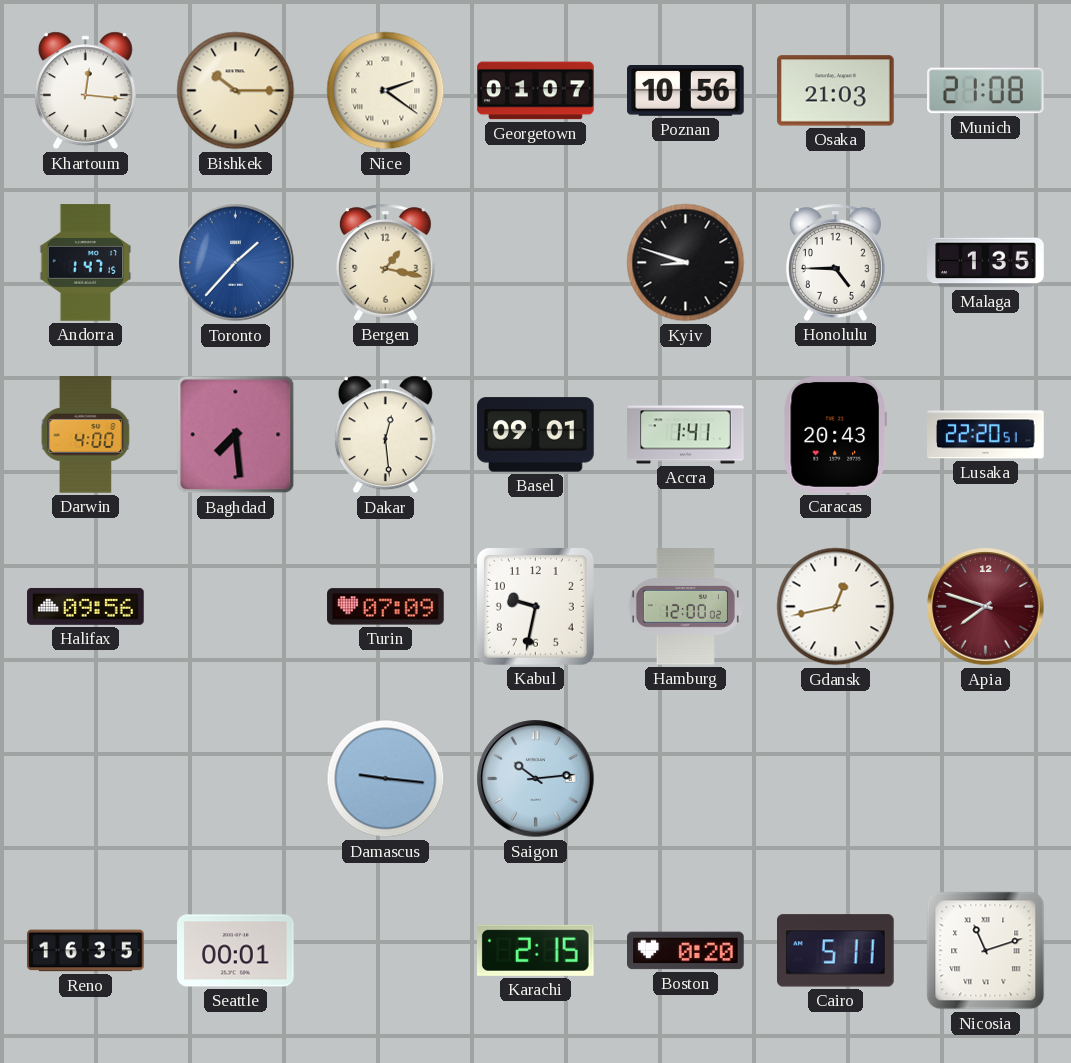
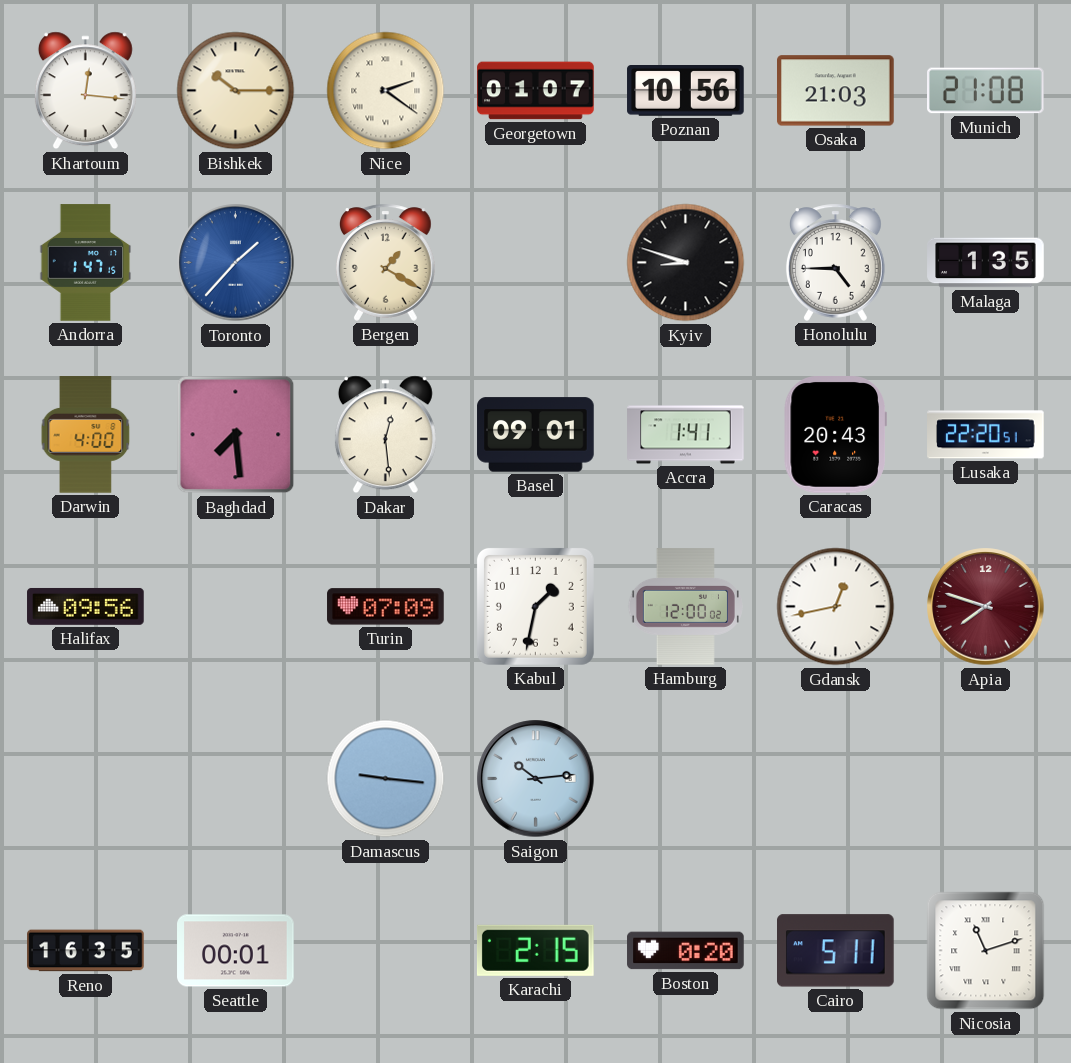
Bergen: 1:17 -> 1:20 (386, 262)
Kabul: 9:32 -> 1:32 (535, 606)
